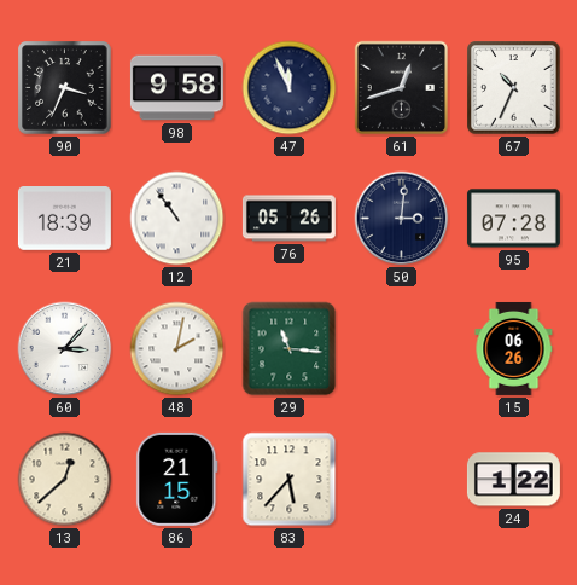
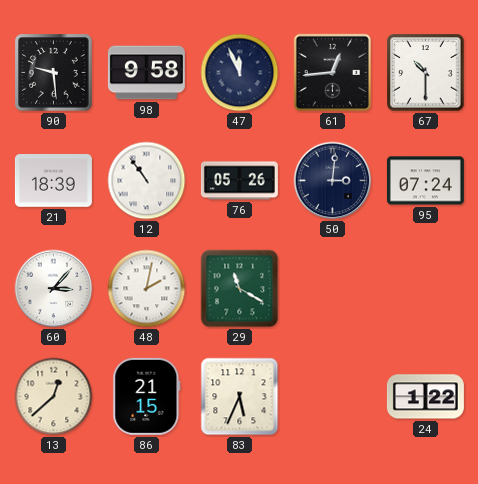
90: 3:34 -> 9:29 (54, 73)
61: 12:42 -> 12:44 (333, 73)
67: 10:34 -> 10:30 (426, 73)
95: 07:28 -> 07:24 (425, 181)
29: 11:16 -> 11:20 (240, 289)
15: 06:26 -> none (514, 348)
83: 5:37 -> 5:34 (240, 397)
